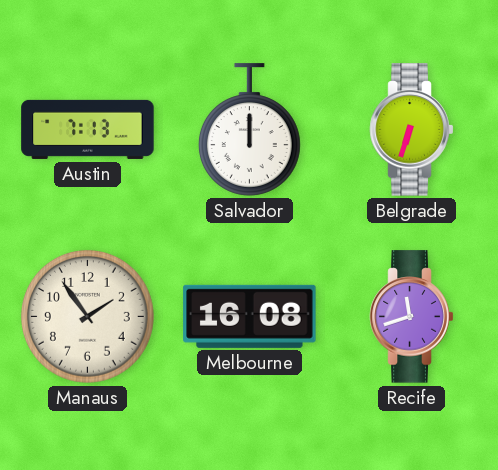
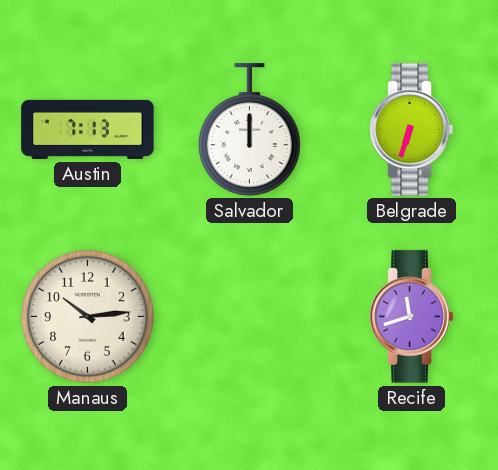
Manaus: 1:54 -> 10:14 (87, 316)
Melbourne: 16:08 -> none (250, 316)
